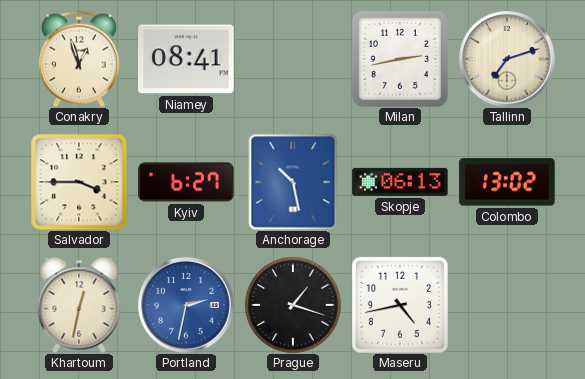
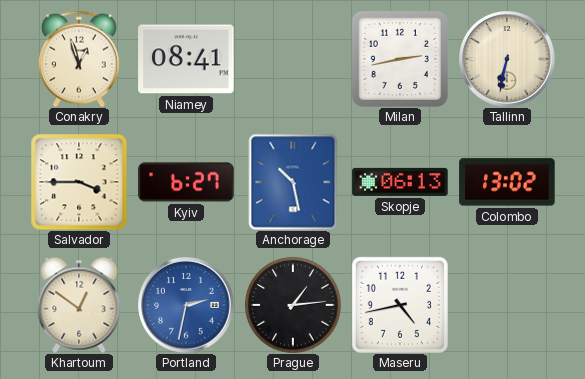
Tallinn: 7:12 -> 6:32 (507, 59)
Khartoum: 12:32 -> 12:51 (79, 305)
Prague: 1:18 -> 1:14 (293, 305)
